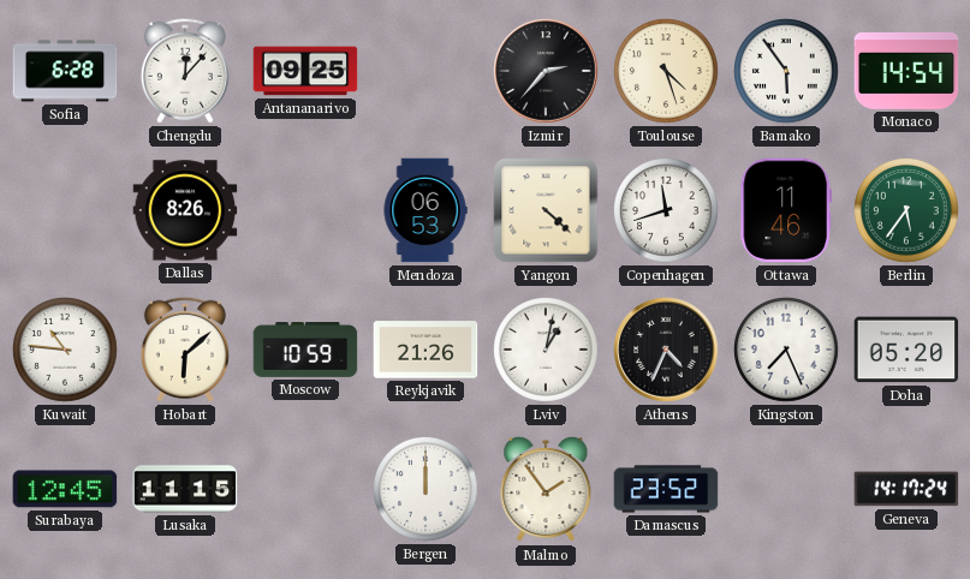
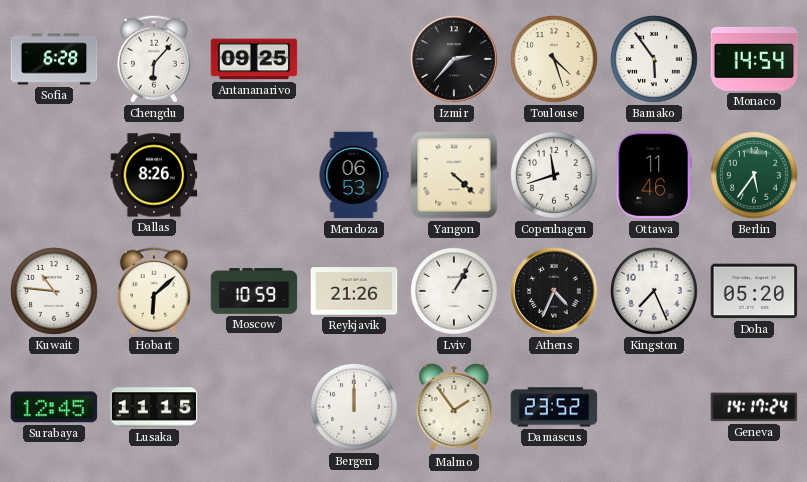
Chengdu: 12:07 -> 6:07 (154, 59)
Lviv: 1:02 -> 1:05 (455, 292)
